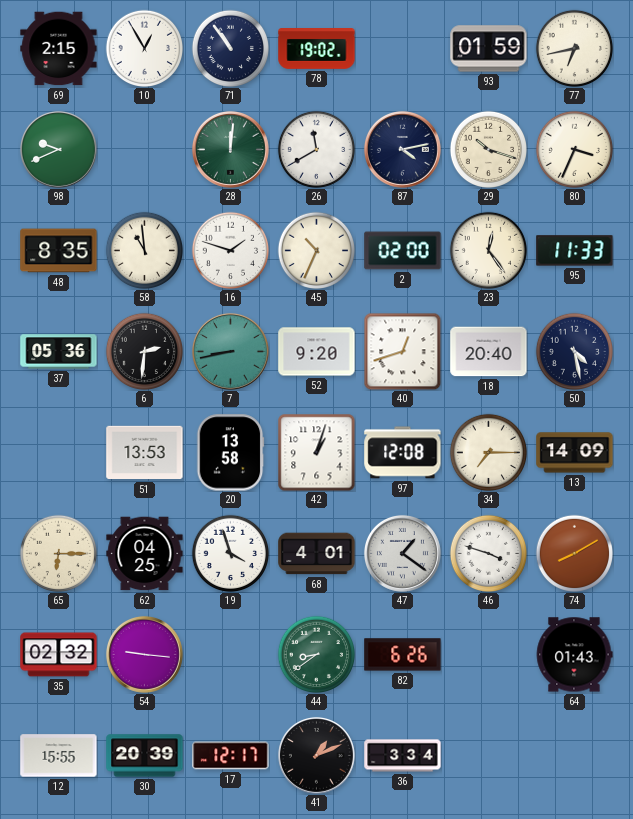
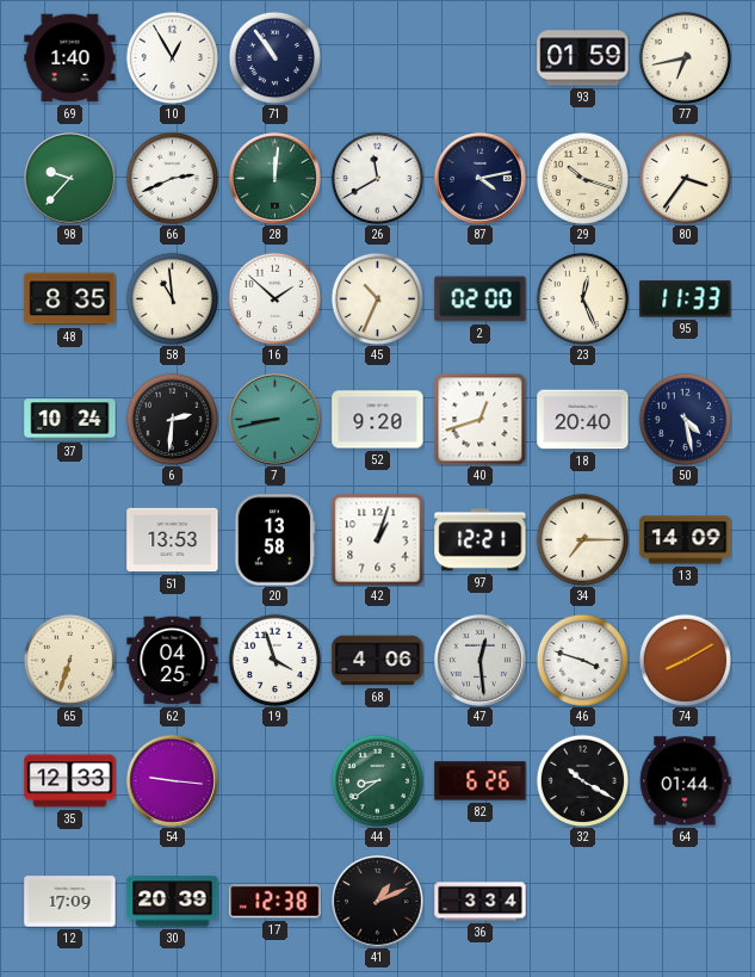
69: 2:15 -> 1:40 (70, 58)
78: 19:02 -> none (317, 49)
98: 9:41 -> 9:37 (69, 178)
66: none -> 2:41 (172, 178)
80: 3:34 -> 3:36 (685, 178)
16: 1:48 -> 1:52 (274, 298)
23: 12:24 -> 12:26 (582, 298)
37: 05:36 -> 10:24 (70, 420)
97: 12:08 -> 12:21 (481, 540)
65: 6:15 -> 6:33 (69, 660)
68: 4:01 -> 4:06 (378, 661)
47: 1:21 -> 12:29 (479, 660)
35: 02:32 -> 12:33 (70, 781)
32: none -> 10:20 (582, 780)
64: 01:43 -> 01:44 (685, 781)
12: 15:55 -> 17:09 (70, 902)
17: 12:17 -> 12:38 (276, 902)
